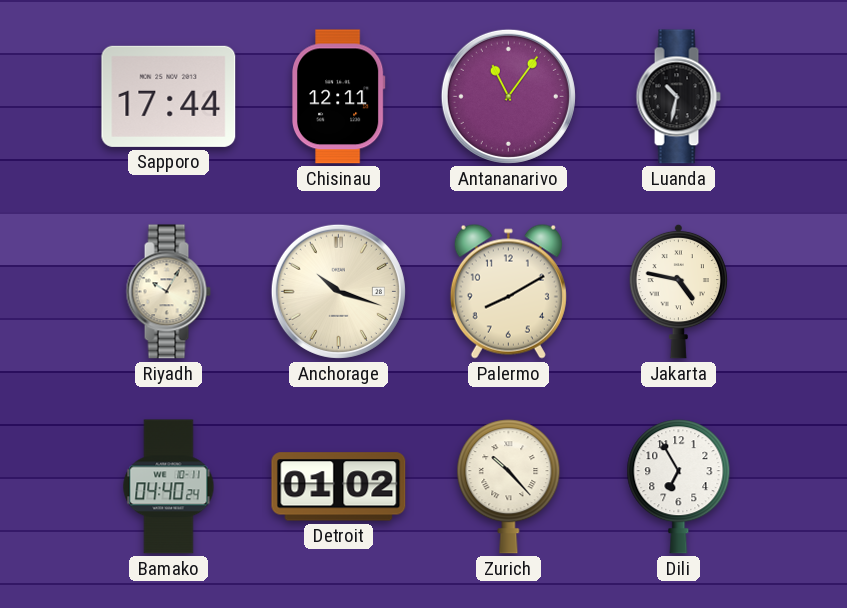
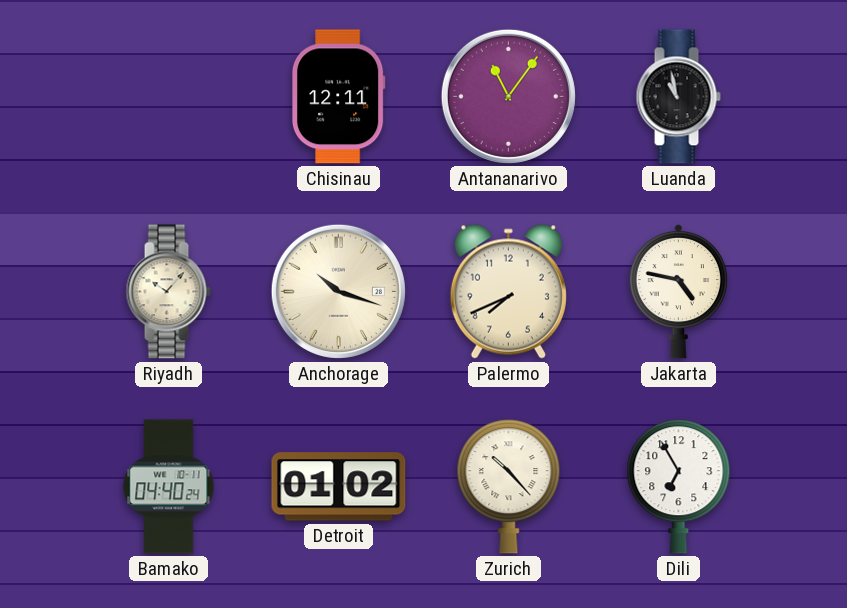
Sapporo: 17:44 -> none (169, 96)
Luanda: 10:32 -> 10:58 (678, 97)
Riyadh: 10:05 -> 10:07 (168, 292)
Palermo: 8:10 -> 7:41 (508, 291)
